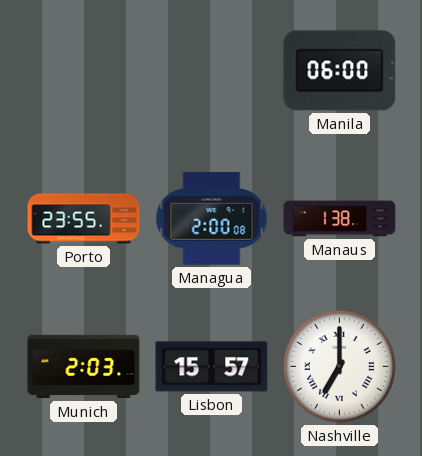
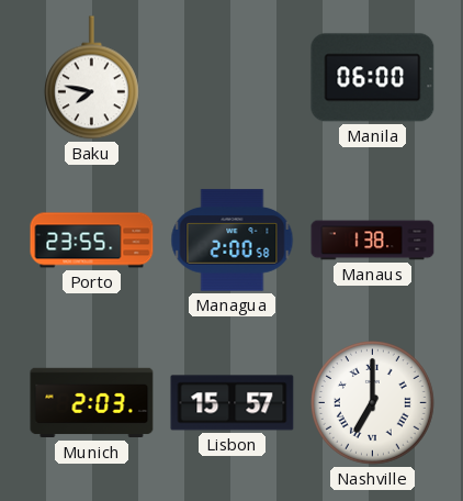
Baku: none -> 7:47 (91, 78)
Managua: 2:00:08 -> 2:00:58 (233, 241)
